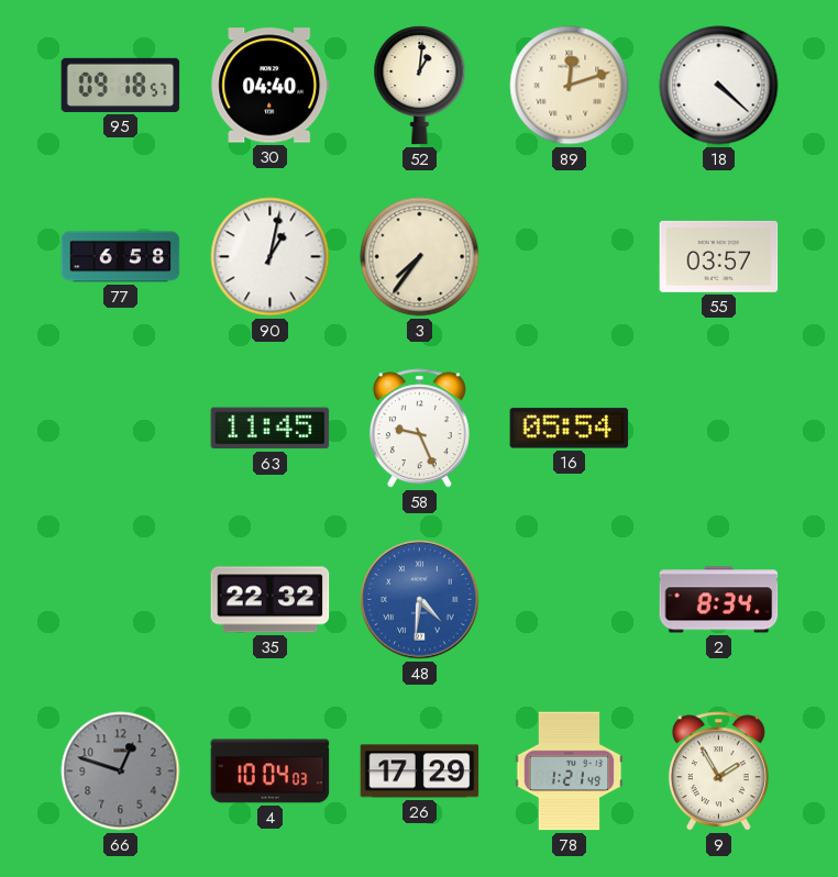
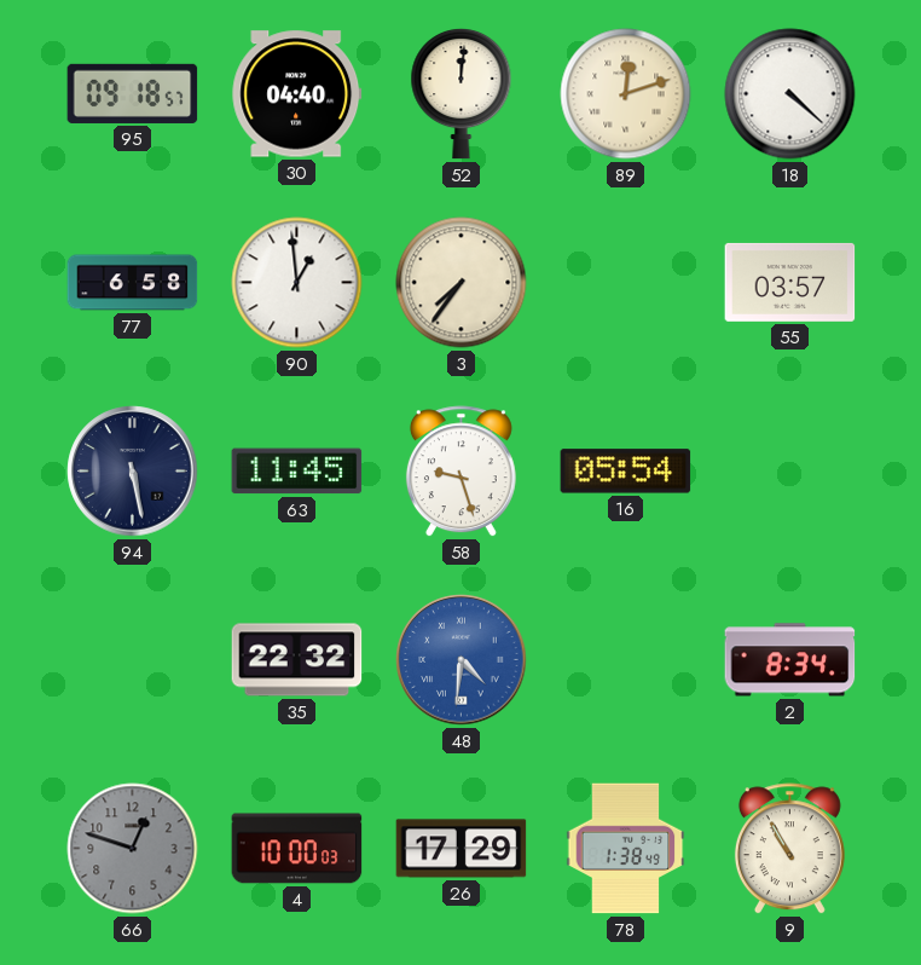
52: 1:01 -> 12:01 (462, 94)
90: 1:02 -> 12:59 (297, 283)
94: none -> 5:28 (133, 472)
58: 9:26 -> 9:27 (460, 472)
4: 10:04 -> 10:00 (297, 849)
78: 1:21 -> 1:38 (626, 849)
9: 1:55 -> 10:55 (789, 849)
